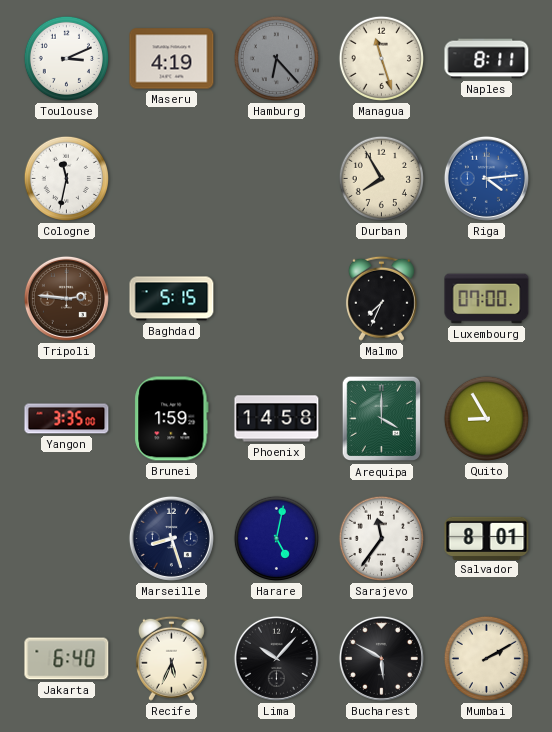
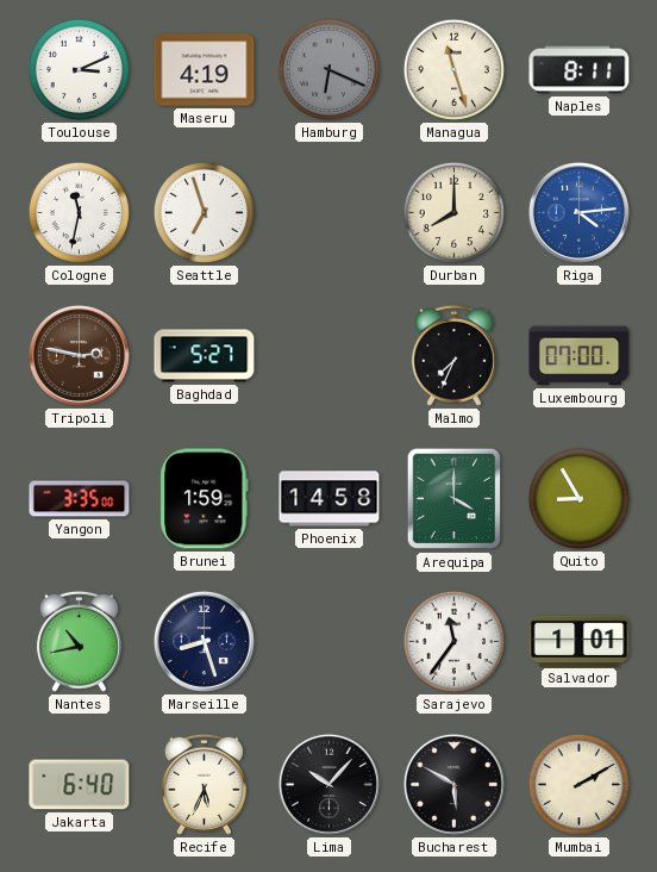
Hamburg: 6:23 -> 6:19 (328, 69)
Seattle: none -> 6:57 (204, 212)
Durban: 7:55 -> 8:00 (453, 212)
Tripoli: 2:46 -> 2:47 (79, 355)
Baghdad: 5:15 -> 5:27 (205, 356)
Nantes: none -> 10:43 (79, 641)
Harare: 5:02 -> none (276, 538)
Salvador: 8:01 -> 1:01 (580, 641)
